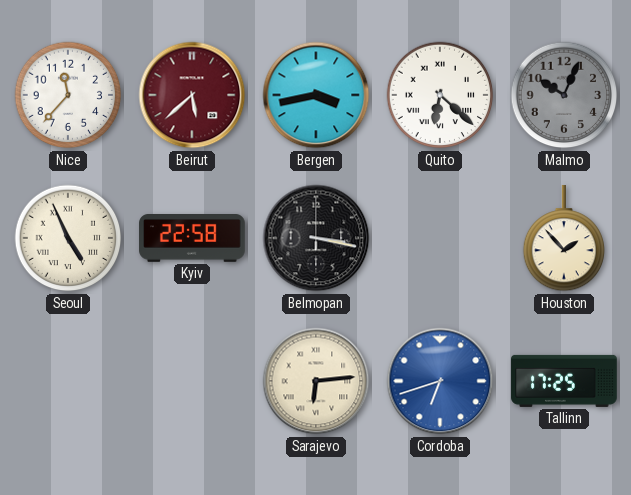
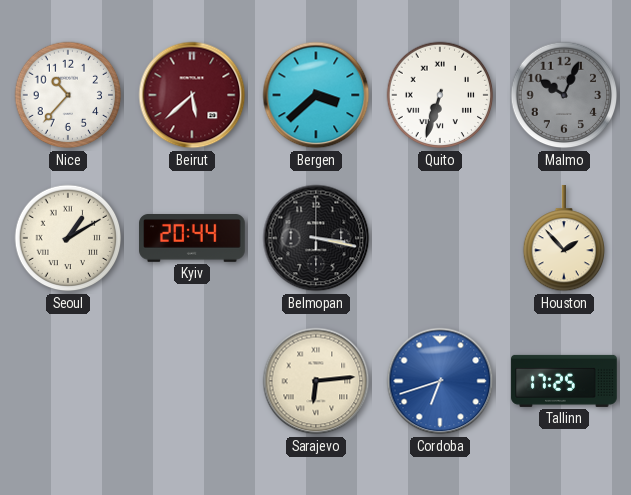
Nice: 11:37 -> 10:37 (68, 95)
Bergen: 3:43 -> 3:38 (316, 95)
Quito: 6:22 -> 6:33 (440, 95)
Seoul: 4:56 -> 1:10 (68, 238)
Kyiv: 22:58 -> 20:44 (192, 239)
